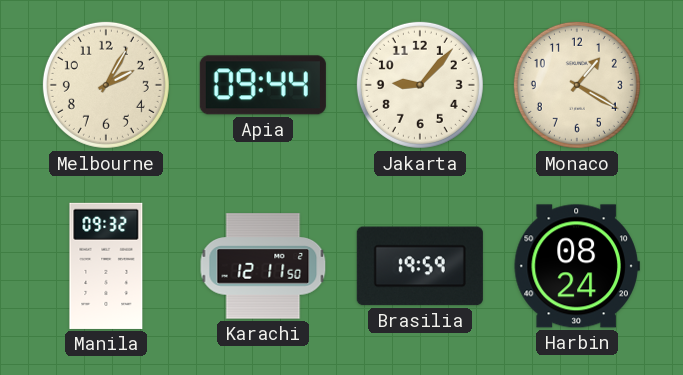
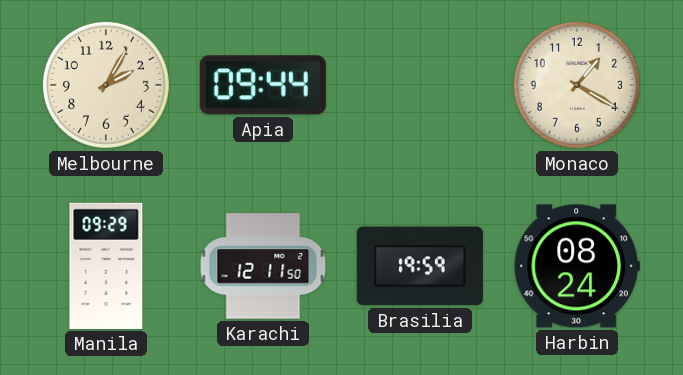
Jakarta: 9:07 -> none (420, 85)
Manila: 09:32 -> 09:29 (106, 266)
